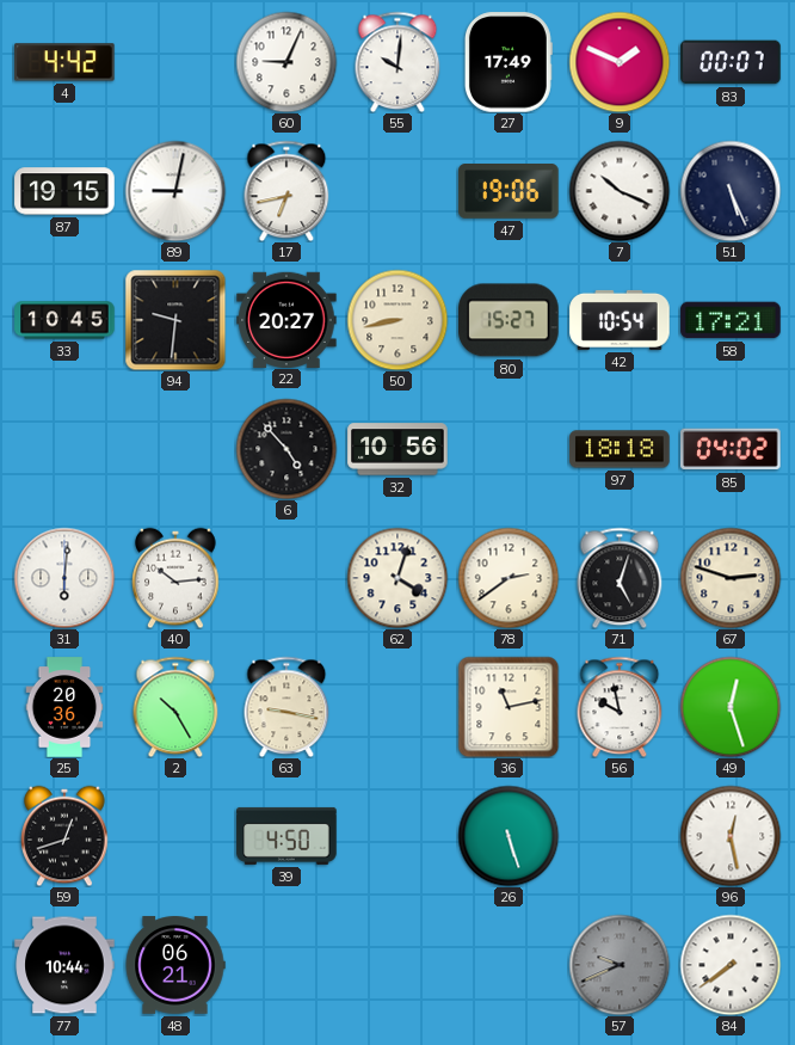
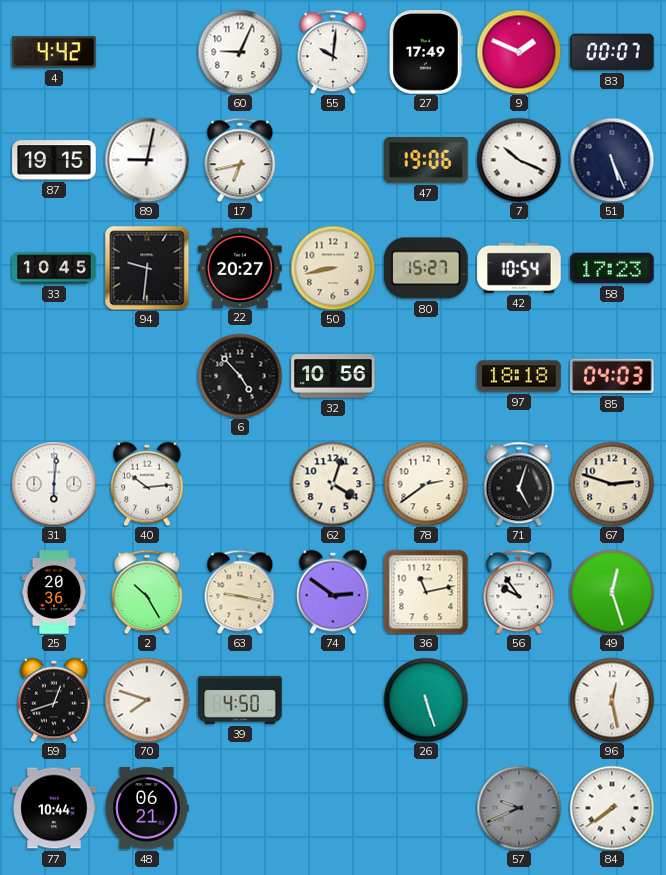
58: 17:21 -> 17:23 (612, 268)
85: 04:02 -> 04:03 (612, 376)
74: none -> 2:51 (333, 592)
56: 9:58 -> 9:54 (519, 592)
70: none -> 7:48 (147, 700)
